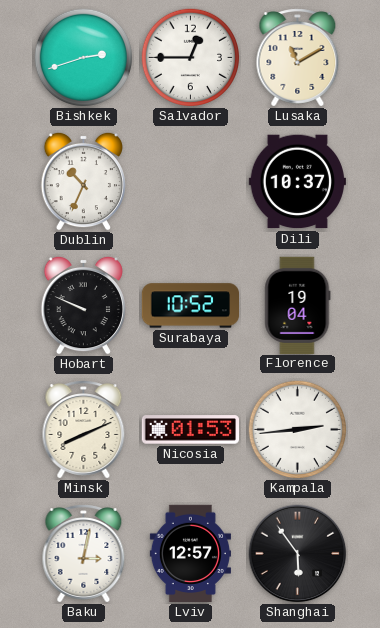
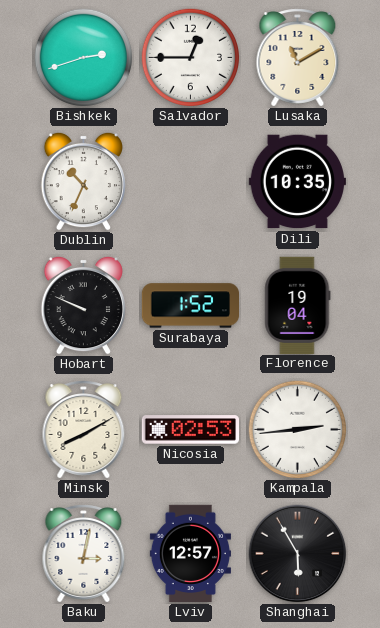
Dili: 10:37 -> 10:35 (297, 182)
Surabaya: 10:52 -> 1:52 (190, 306)
Minsk: 8:11 -> 8:10 (84, 430)
Nicosia: 01:53 -> 02:53 (190, 430)
Shanghai: 5:54 -> 5:55 (298, 554)
